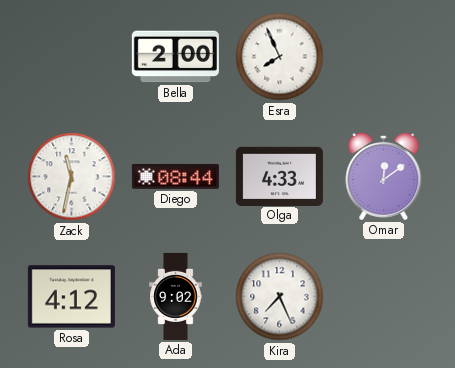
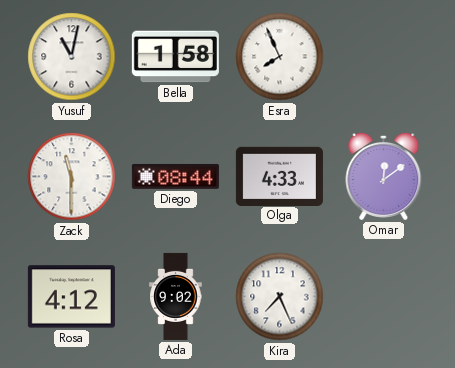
Yusuf: none -> 11:02 (72, 57)
Bella: 2:00 -> 1:58 (175, 57)
Zack: 11:32 -> 11:30 (72, 177)
